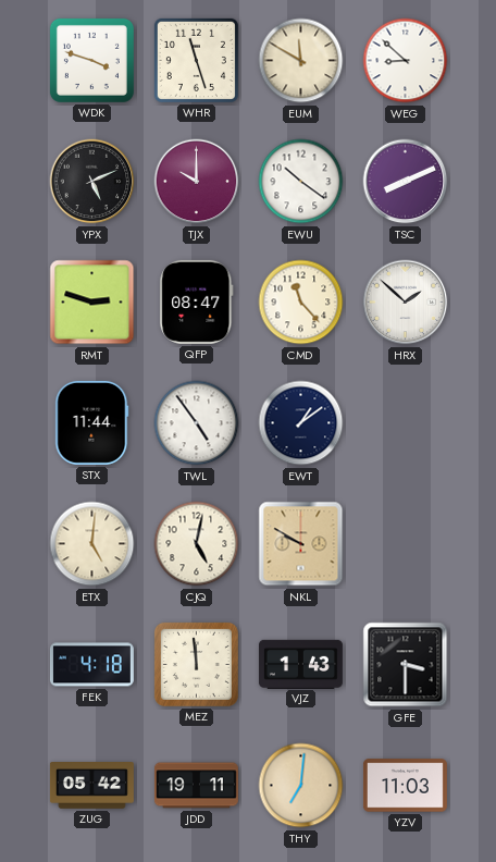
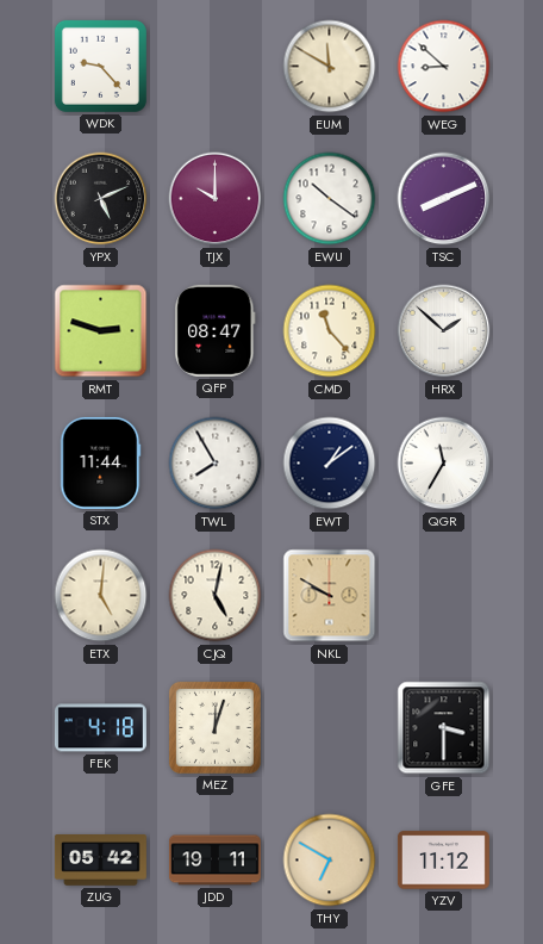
WDK: 3:48 -> 9:23 (100, 66)
WHR: 11:27 -> none (196, 60)
TWL: 4:54 -> 7:55 (216, 464)
QGR: none -> 11:35 (444, 464)
MEZ: 11:59 -> 12:03 (214, 727)
VJZ: 1:43 -> none (300, 664)
THY: 7:01 -> 6:50 (330, 861)
YZV: 11:03 -> 11:12 (443, 861)
